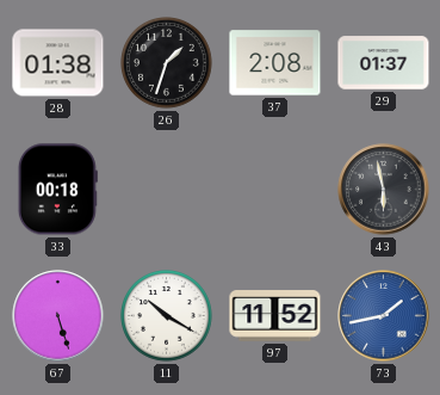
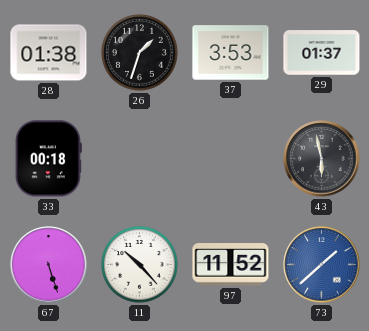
37: 2:08 -> 3:53 (231, 53)
11: 10:20 -> 10:23 (140, 265)
73: 1:43 -> 1:38 (322, 265)
